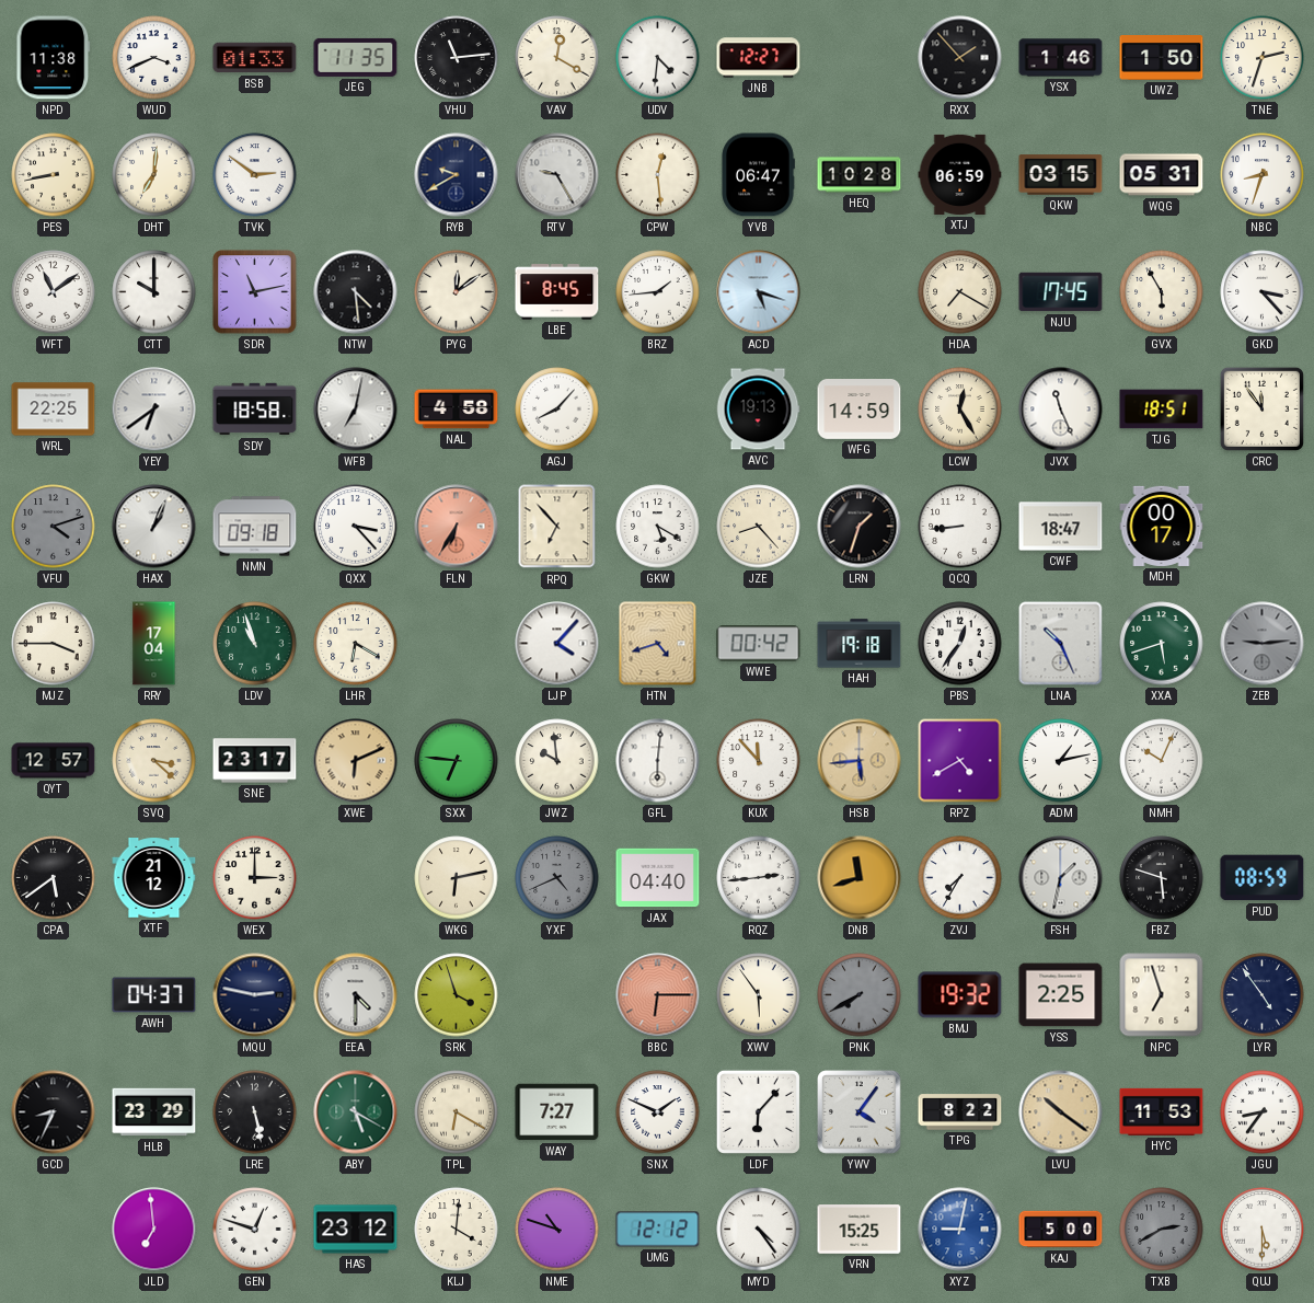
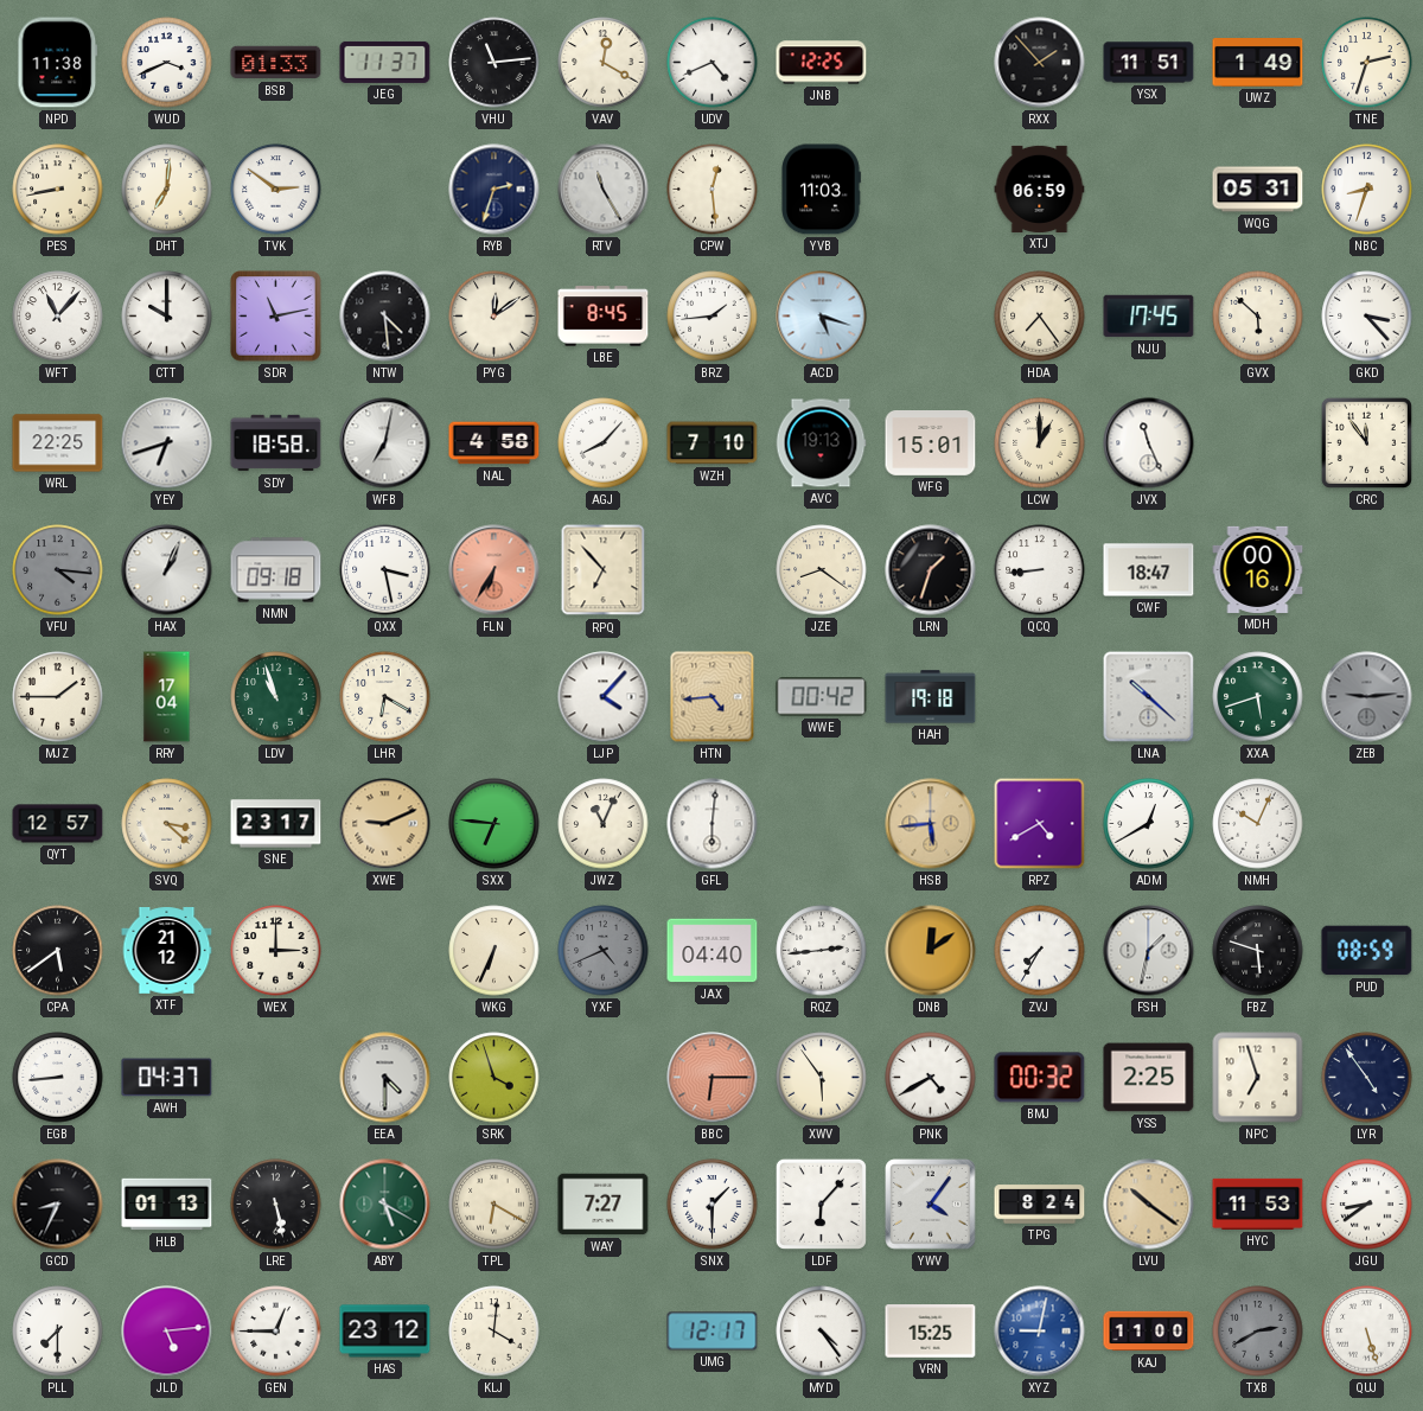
JEG: 11:35 -> 11:37 (385, 62)
UDV: 4:31 -> 4:41 (713, 63)
JNB: 12:27 -> 12:25 (822, 63)
YSX: 1:46 -> 11:51 (1149, 63)
UWZ: 1:50 -> 1:49 (1258, 63)
RYB: 9:40 -> 2:33 (494, 190)
RTV: 9:25 -> 11:25 (604, 190)
YVB: 06:47 -> 11:03 (821, 190)
HEQ: 10:28 -> none (860, 175)
QKW: 03:15 -> none (1061, 175)
WFT: 11:09 -> 11:07 (58, 317)
HDA: 7:20 -> 7:24 (1040, 317)
GVX: 5:55 -> 5:52 (1258, 317)
YEY: 6:39 -> 6:42 (167, 443)
WZH: none -> 7:10 (713, 443)
WFG: 14:59 -> 15:01 (931, 443)
LCW: 12:25 -> 1:00 (1040, 443)
TJG: 18:51 -> none (1162, 410)
VFU: 4:12 -> 4:16 (58, 570)
QXX: 3:23 -> 3:28 (385, 570)
GKW: 5:20 -> none (658, 527)
JZE: 8:23 -> 8:21 (822, 570)
MDH: 00:17 -> 00:16 (1258, 569)
MJZ: 3:45 -> 1:45 (58, 697)
HTN: 4:42 -> 4:44 (713, 697)
PBS: 12:36 -> none (960, 644)
LNA: 10:26 -> 10:22 (1149, 697)
XWE: 6:11 -> 9:11 (385, 824)
JWZ: 9:59 -> 11:04 (604, 824)
KUX: 11:53 -> none (759, 761)
ADM: 1:13 -> 12:40 (1149, 824)
WKG: 6:13 -> 6:34 (494, 951)
DNB: 11:42 -> 12:09 (931, 951)
EGB: none -> 8:44 (58, 1078)
MQU: 2:47 -> none (255, 995)
PNK: 7:40 -> 4:40 (931, 1078)
PNK dial: grey -> white (931, 1078)
BMJ: 19:32 -> 00:32 (1040, 1078)
HLB: 23:29 -> 01:13 (167, 1205)
SNX: 1:49 -> 1:30 (713, 1205)
TPG: 8:22 -> 8:24 (1040, 1205)
JGU: 8:36 -> 8:39 (1367, 1205)
PLL: none -> 7:30 (58, 1332)
JLD: 6:59 -> 5:14 (167, 1332)
GEN: 12:48 -> 12:45 (276, 1332)
NME: 10:48 -> none (557, 1230)
UMG: 12:12 -> 12:17 (713, 1332)
KAJ: 5:00 -> 11:00 (1149, 1332)
QUJ: 5:30 -> 5:27 (1367, 1332)
